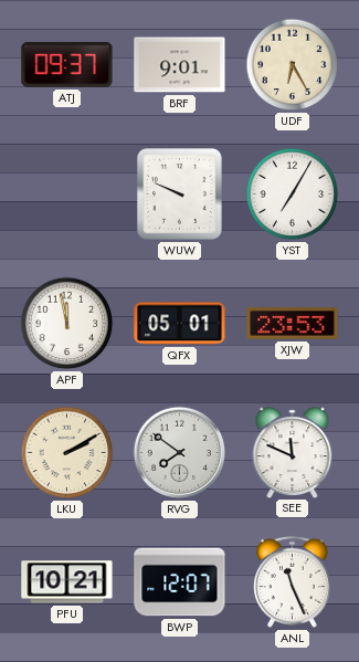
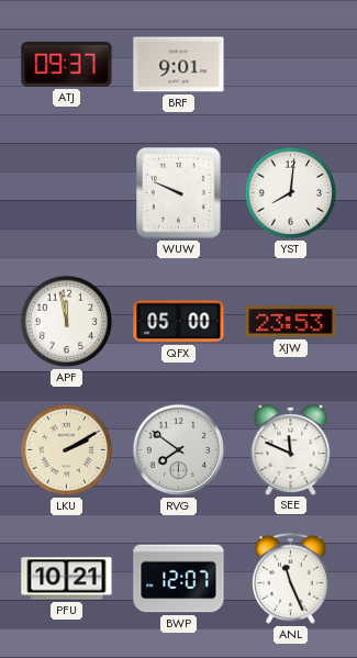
UDF: 6:25 -> none (293, 65)
YST: 7:05 -> 8:01 (291, 193)
QFX: 05:01 -> 05:00 (179, 322)
